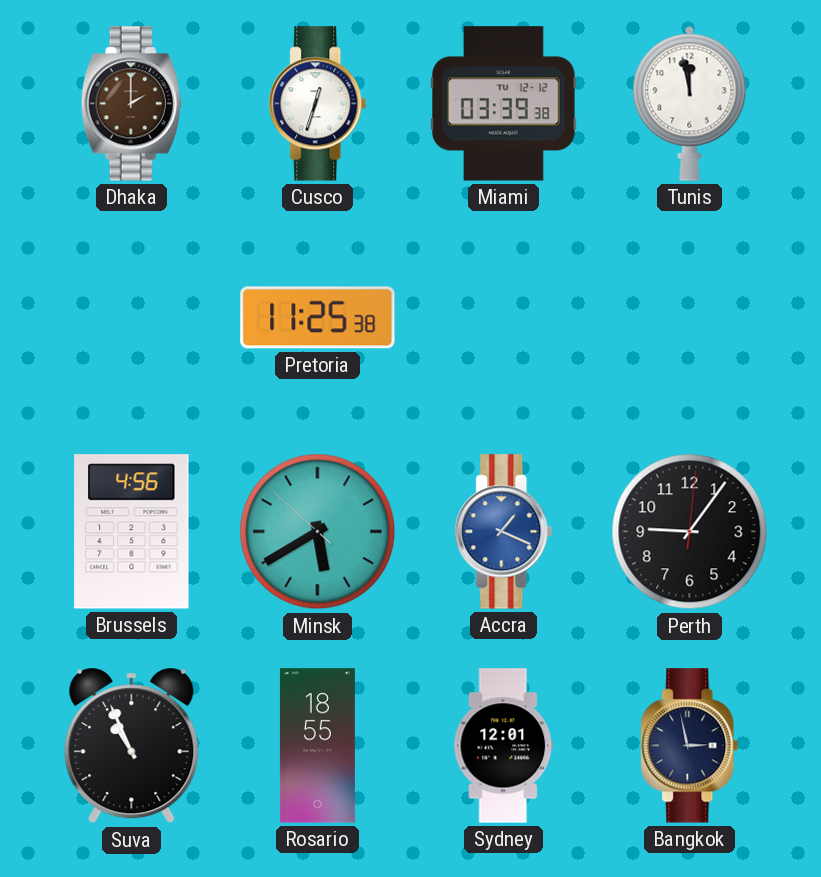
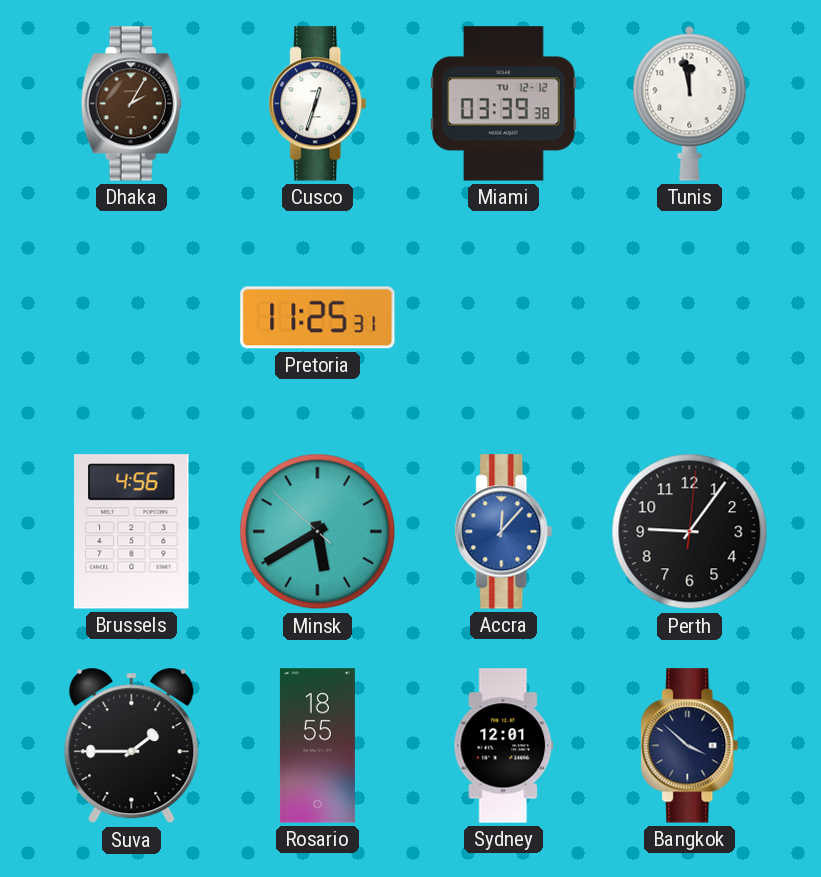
Dhaka: 2:00 -> 2:05 (131, 104)
Pretoria: 11:25:38 -> 11:25:31 (318, 318)
Accra: 1:19 -> 12:07 (504, 532)
Suva: 10:56 -> 1:45 (132, 746)
Bangkok: 2:58 -> 3:52 (690, 746)
